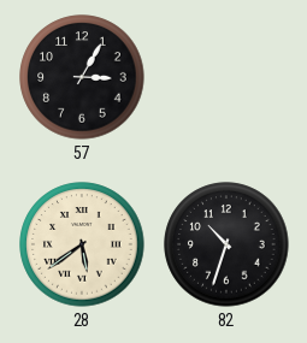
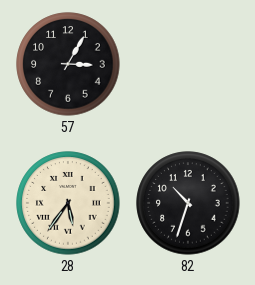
28: 5:39 -> 5:36 (68, 203)
